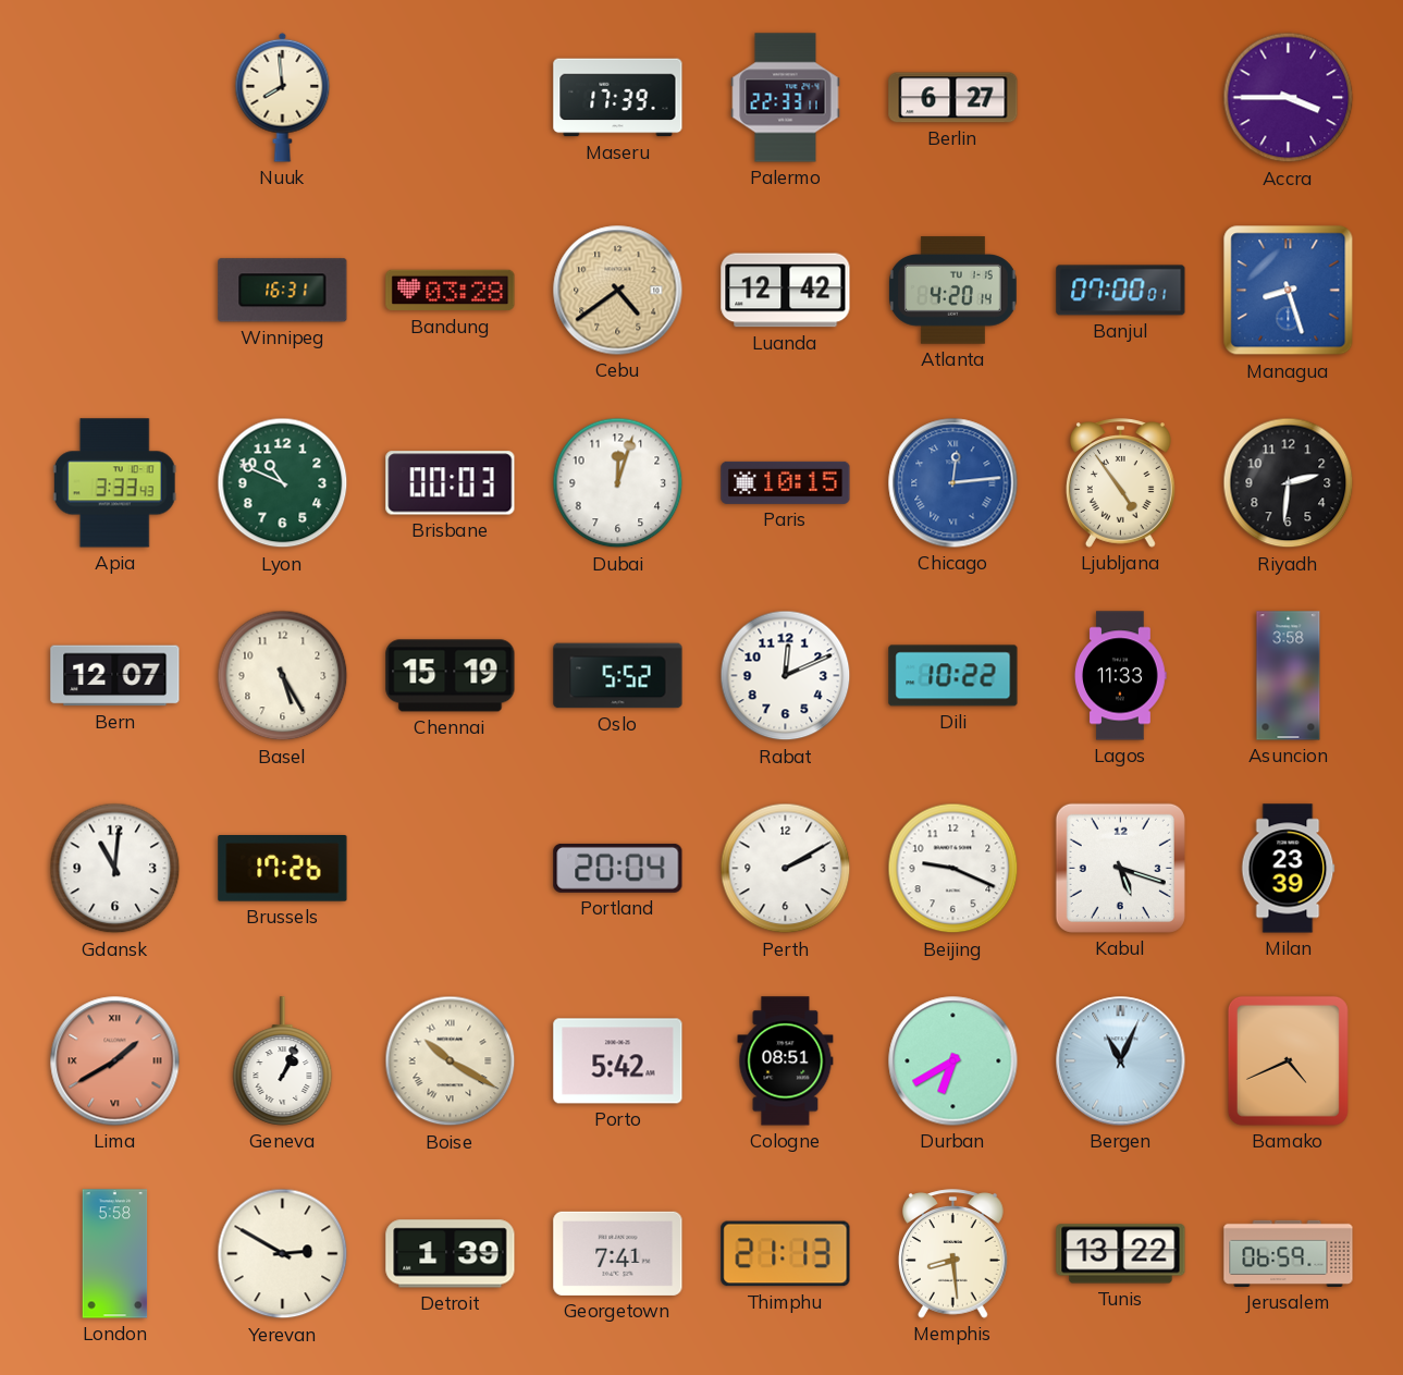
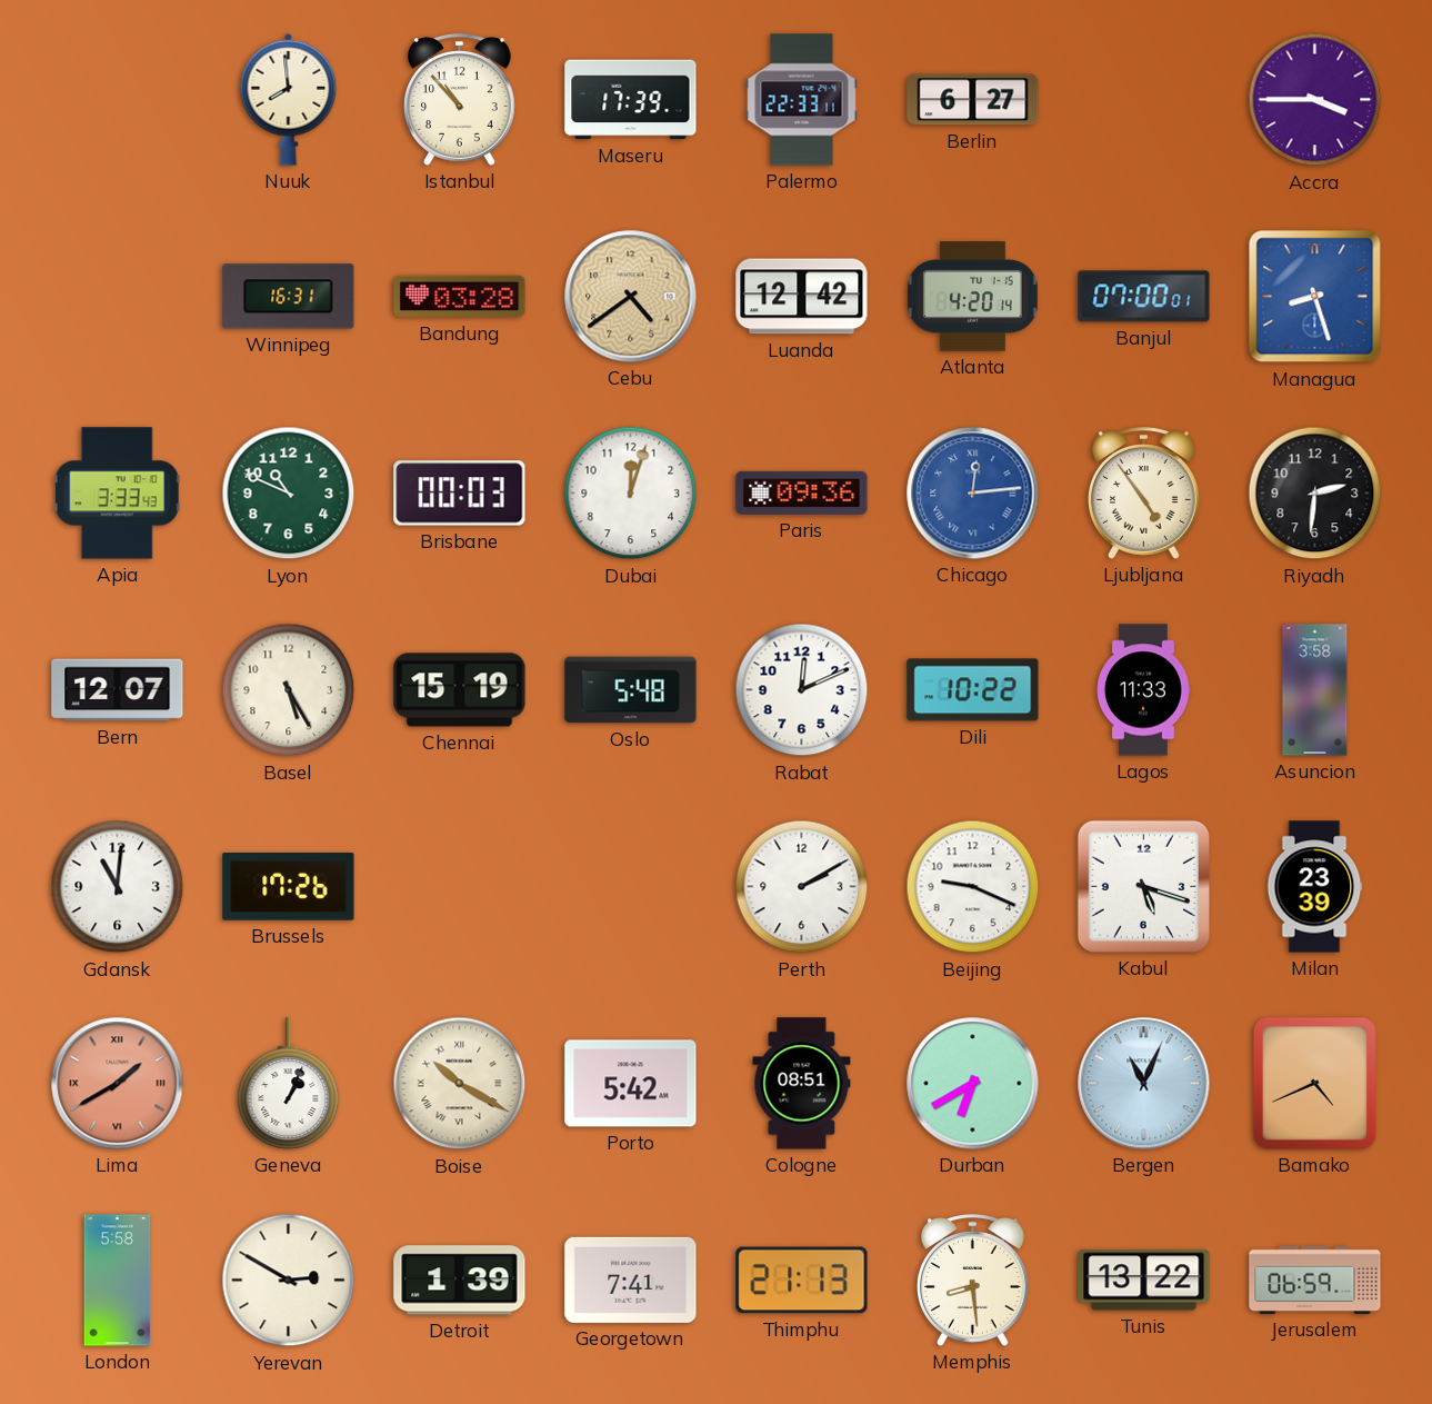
Istanbul: none -> 10:53 (460, 100)
Paris: 10:15 -> 09:36 (802, 492)
Oslo: 5:52 -> 5:48 (631, 690)
Portland: 20:04 -> none (618, 868)
